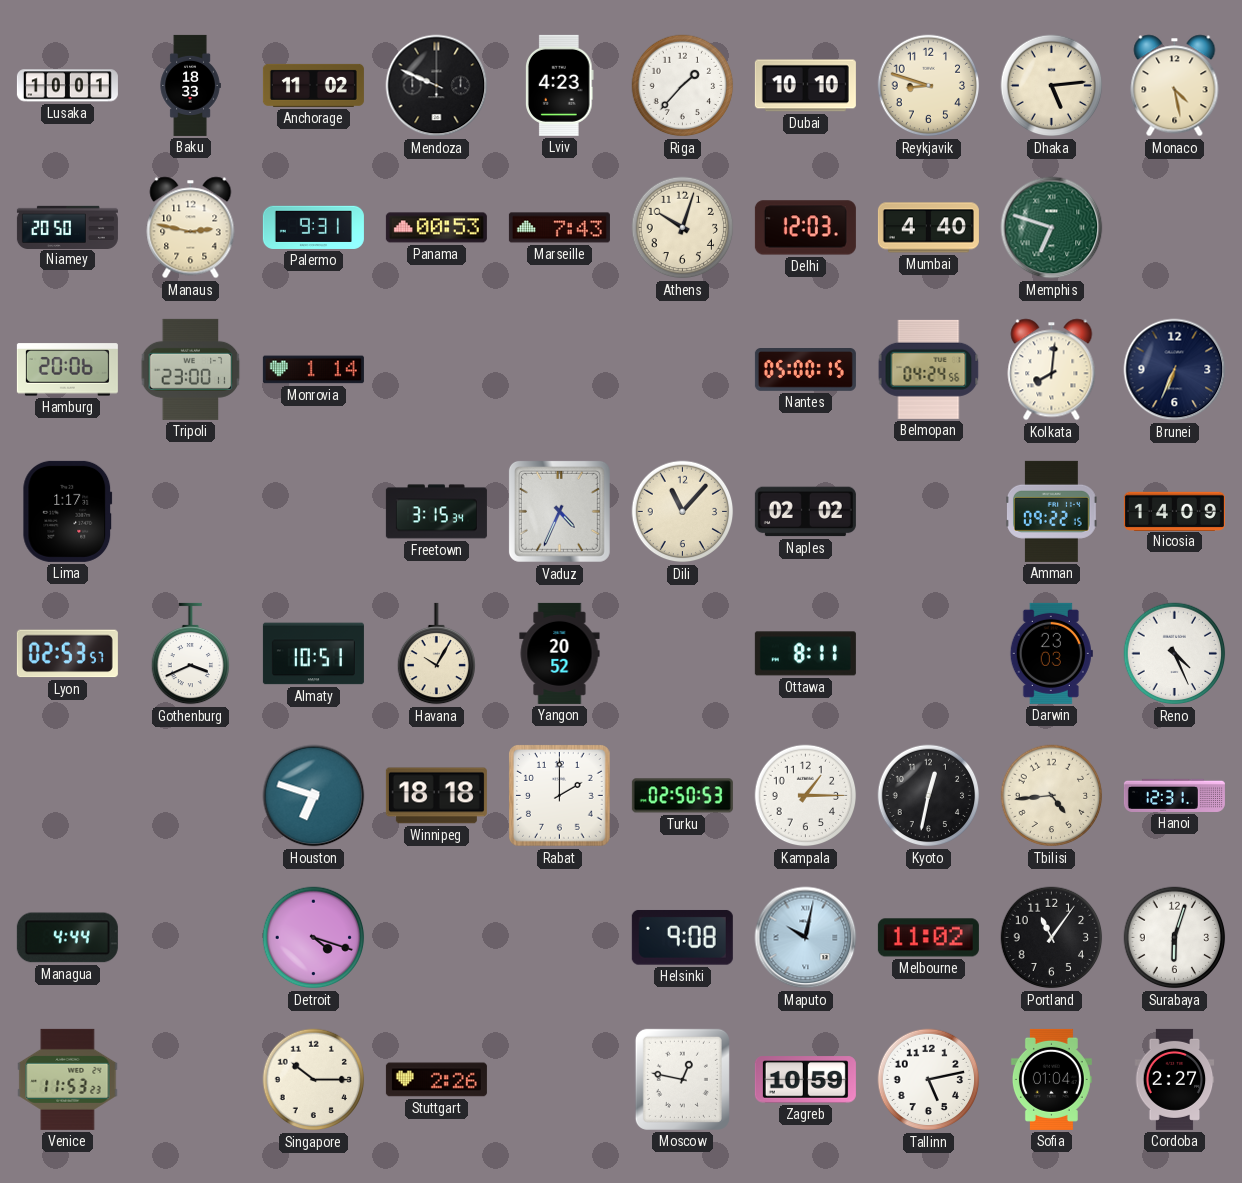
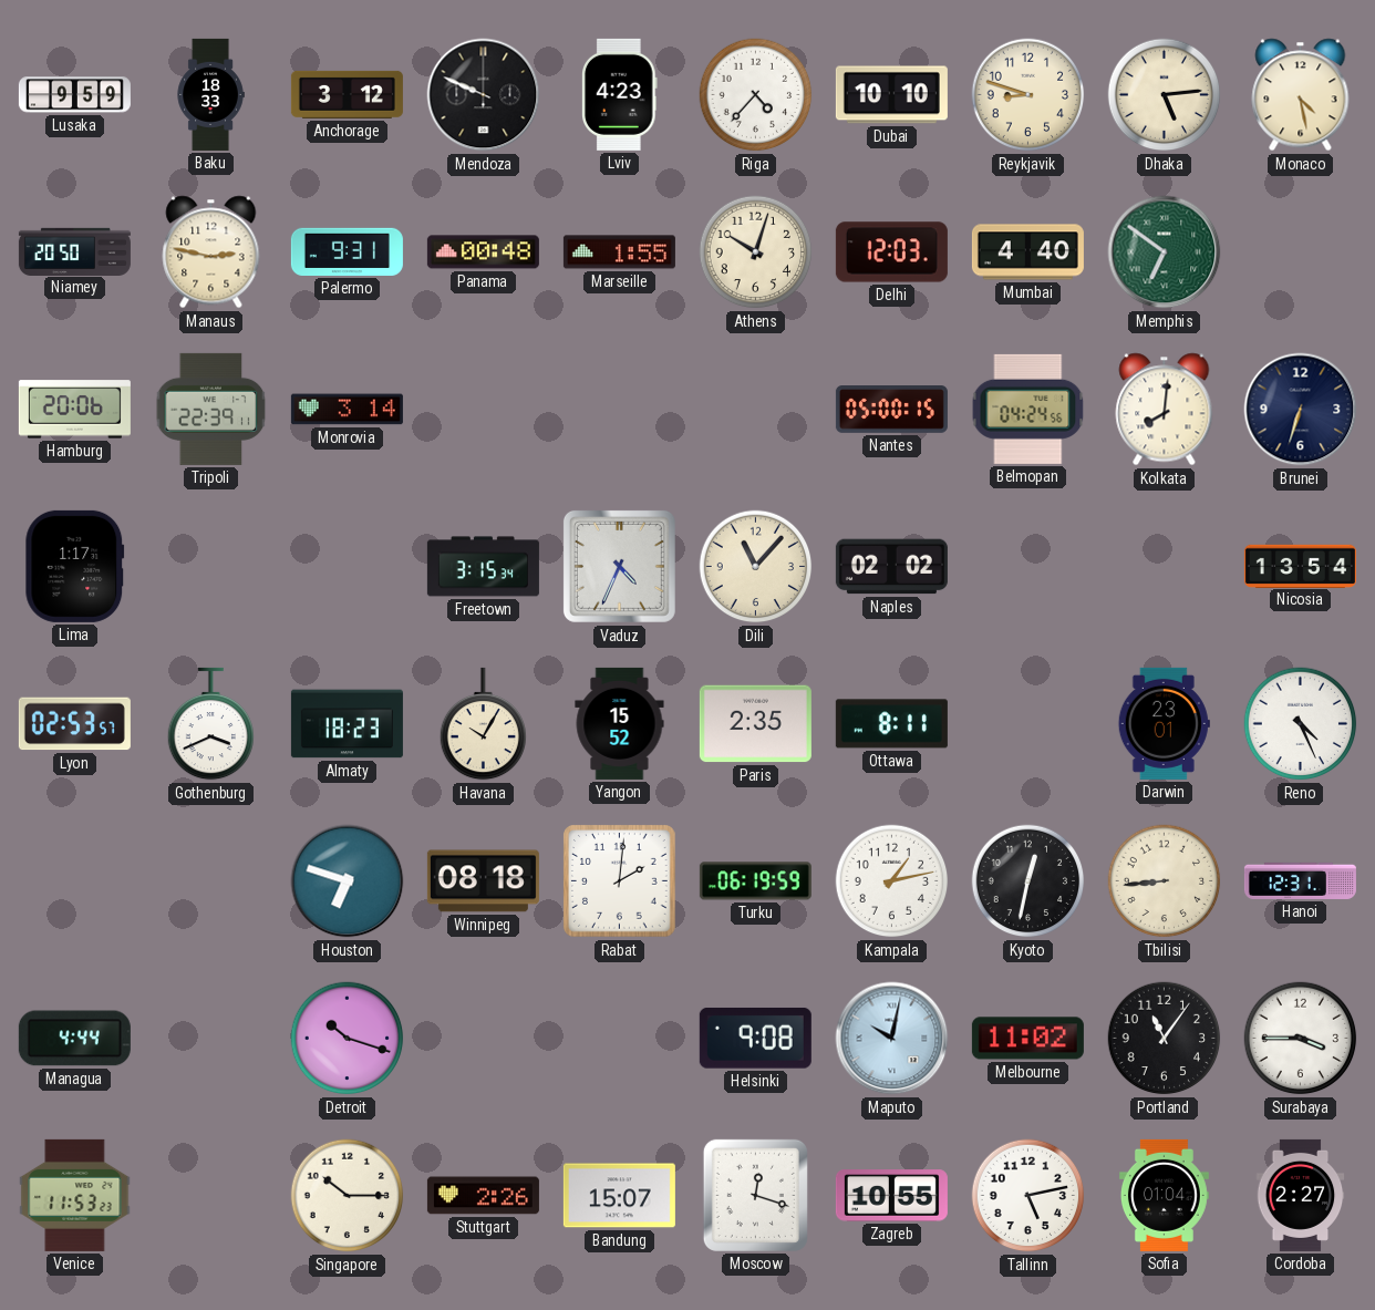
Lusaka: 10:01 -> 9:59 (74, 95)
Anchorage: 11:02 -> 3:12 (347, 94)
Riga: 1:37 -> 4:37 (756, 95)
Panama: 00:53 -> 00:48 (483, 252)
Marseille: 7:43 -> 1:55 (619, 252)
Memphis: 6:48 -> 6:51 (1165, 252)
Tripoli: 23:00 -> 22:39 (211, 409)
Monrovia: 1:14 -> 3:14 (347, 410)
Brunei: 6:34 -> 6:33 (1301, 410)
Amman: 09:22 -> none (1052, 511)
Nicosia: 14:09 -> 13:54 (1300, 566)
Almaty: 10:51 -> 18:23 (347, 724)
Yangon: 20:52 -> 15:52 (620, 723)
Paris: none -> 2:35 (755, 724)
Darwin: 23:03 -> 23:01 (1164, 723)
Winnipeg: 18:18 -> 08:18 (483, 881)
Rabat: 2:00 -> 2:01 (620, 881)
Turku: 02:50 -> 06:19 (755, 881)
Kampala: 1:15 -> 1:13 (892, 881)
Tbilisi: 4:44 -> 8:44 (1165, 881)
Detroit: 4:18 -> 10:18 (348, 1039)
Surabaya: 6:03 -> 3:45 (1301, 1039)
Bandung: none -> 15:07 (619, 1196)
Moscow: 12:47 -> 12:18 (755, 1195)
Zagreb: 10:59 -> 10:55 (891, 1196)
